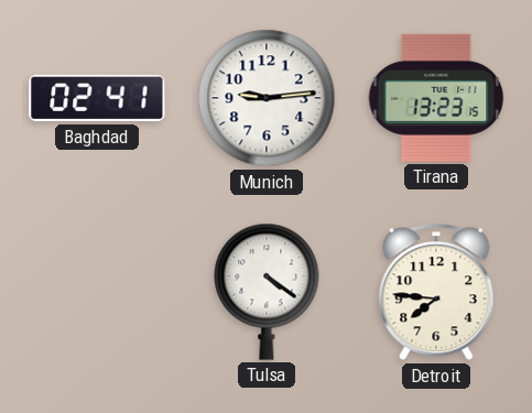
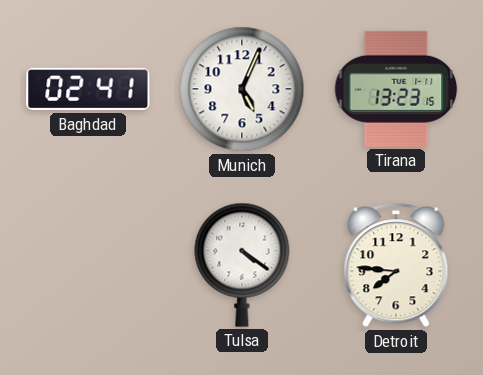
Munich: 9:14 -> 5:04 (242, 89)
